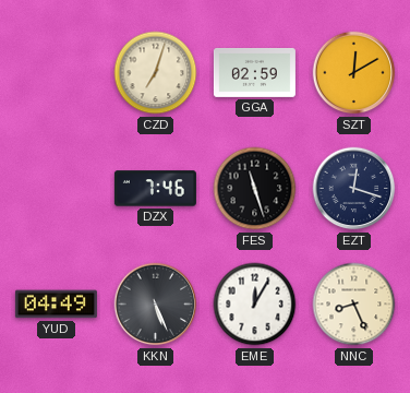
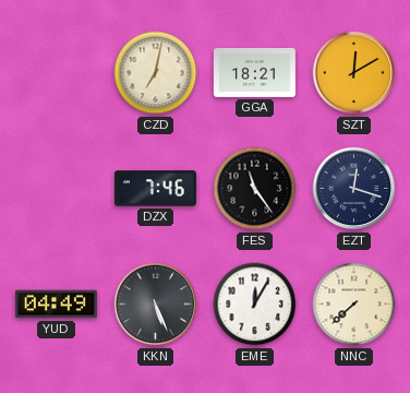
CZD: 7:03 -> 7:02 (156, 73)
GGA: 02:59 -> 18:21 (254, 72)
FES: 11:27 -> 11:24 (255, 189)
NNC: 8:26 -> 7:38 (354, 305)
